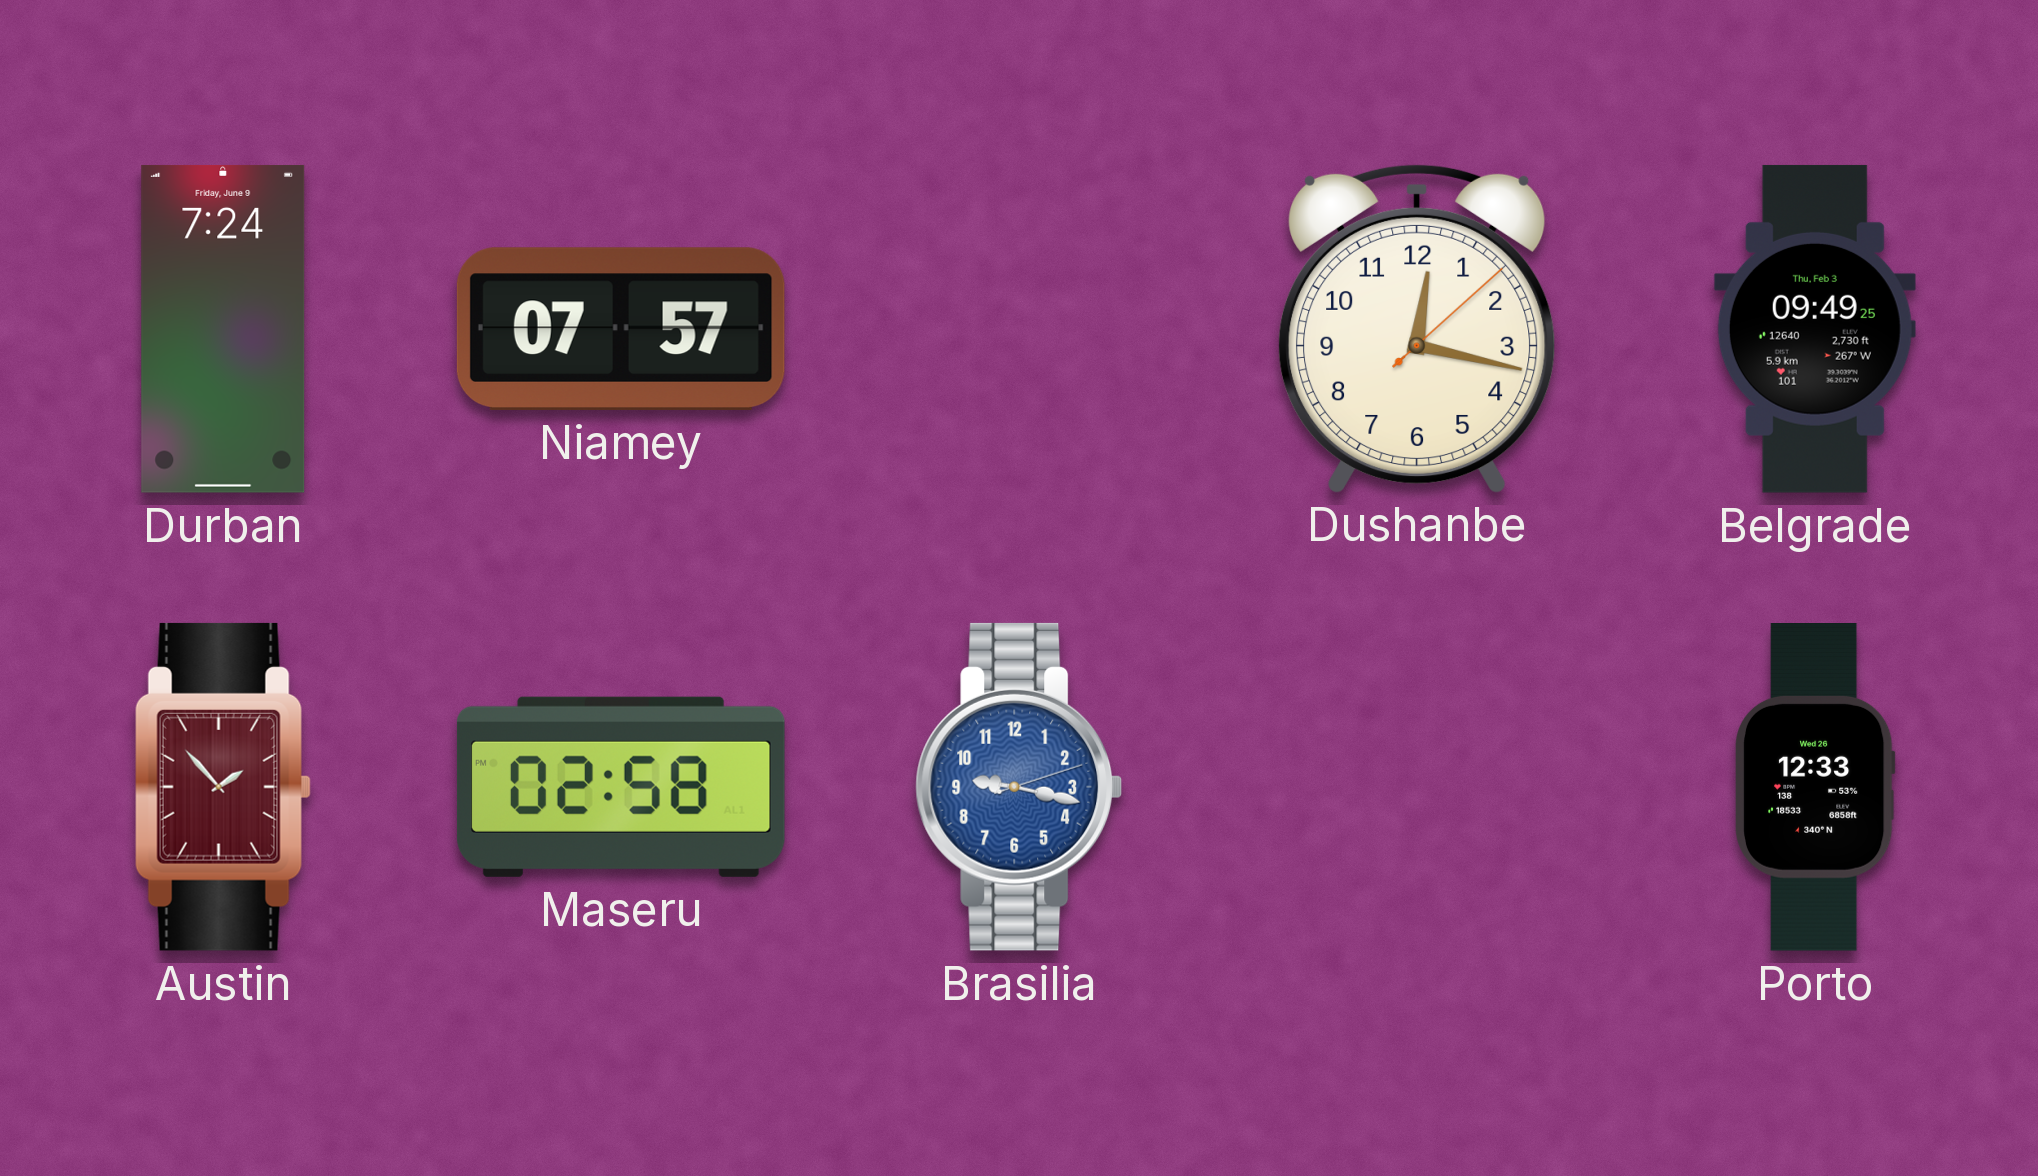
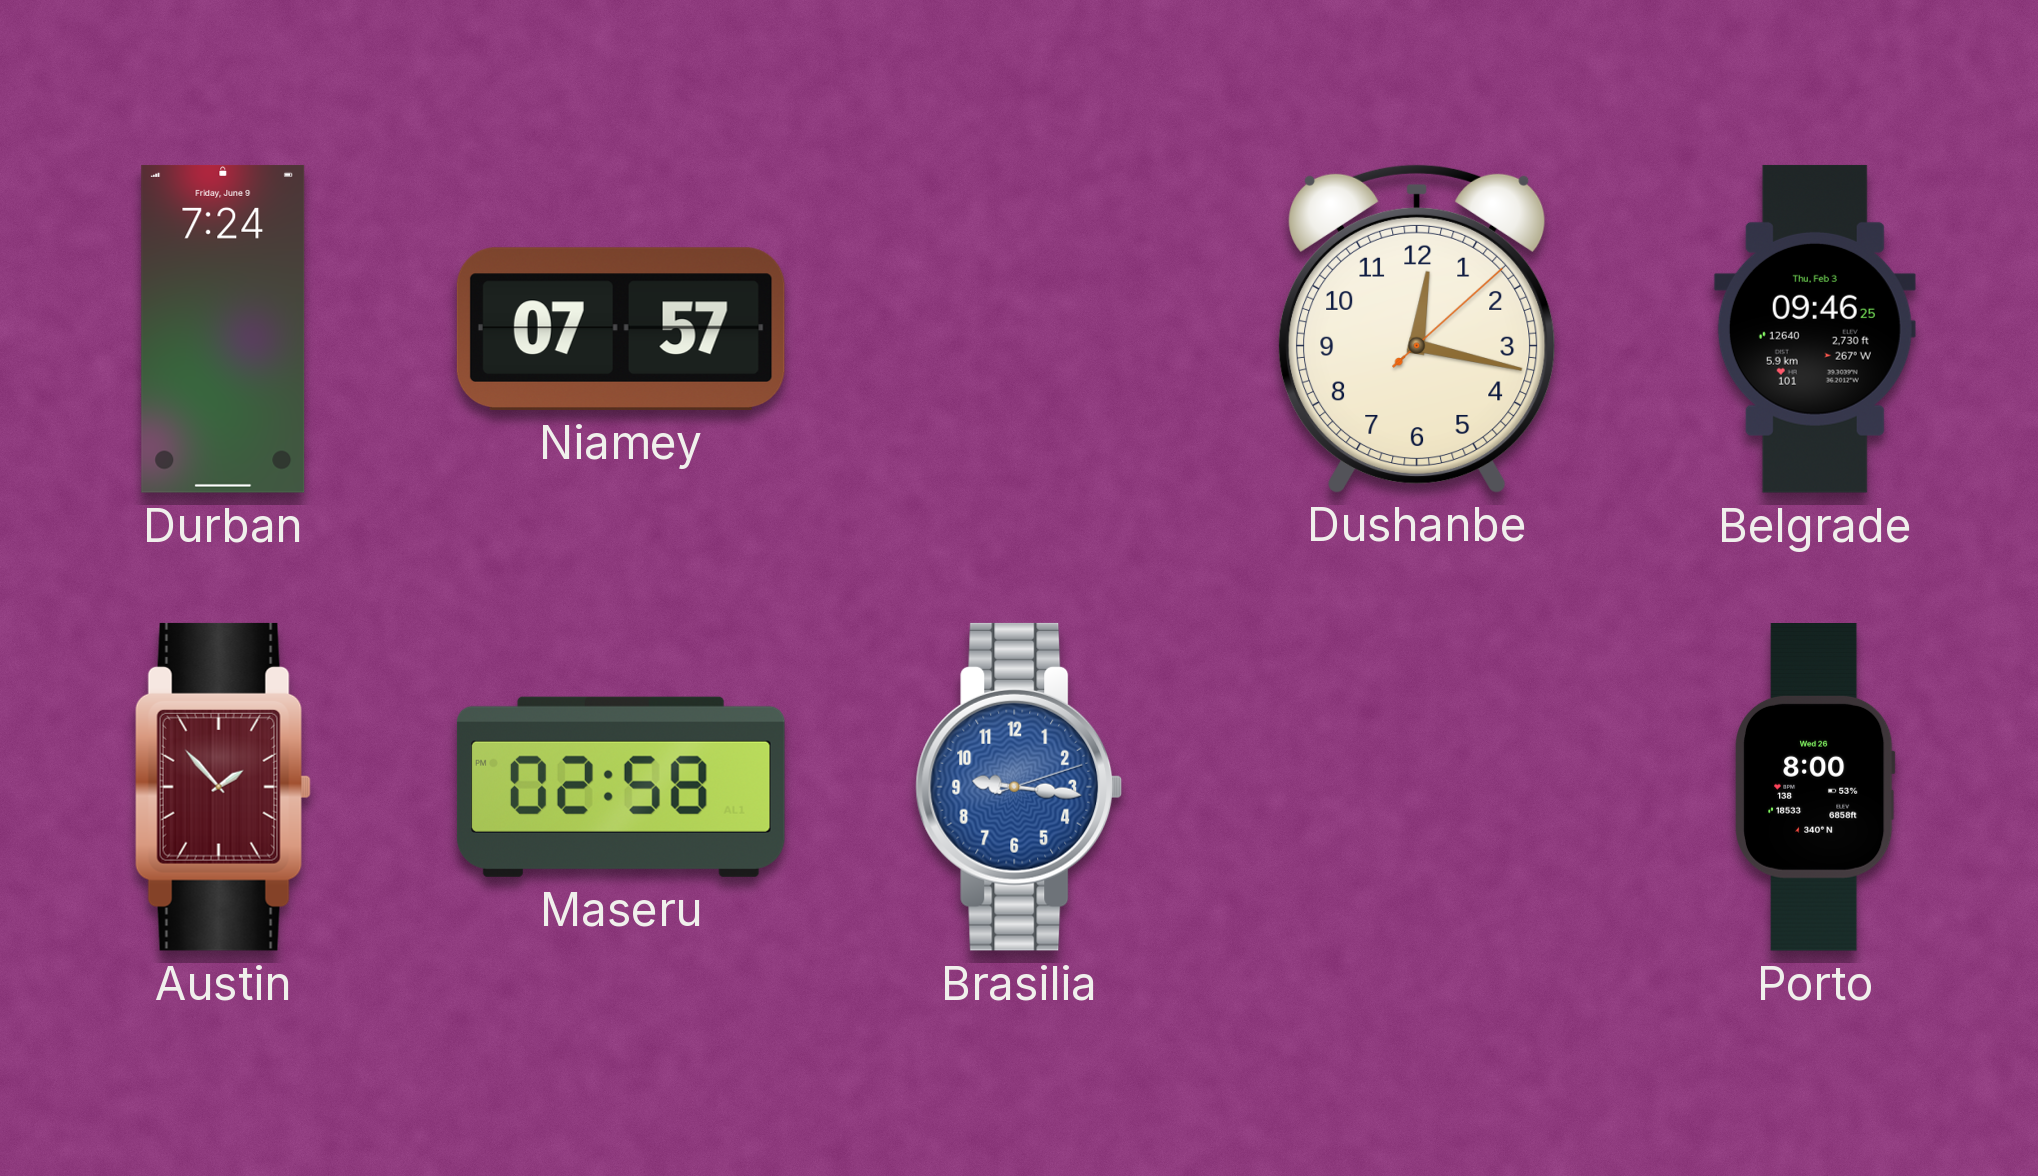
Belgrade: 09:49 -> 09:46 (1815, 329)
Brasilia: 9:17 -> 9:16 (1019, 787)
Porto: 12:33 -> 8:00 (1815, 788)
